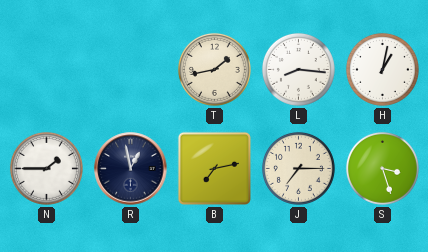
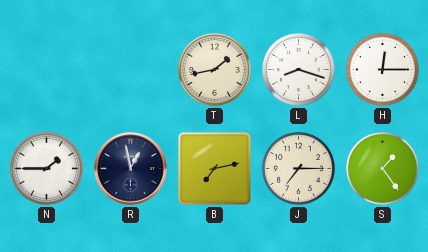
L: 8:16 -> 8:18 (298, 69)
H: 1:02 -> 12:15 (382, 69)
S: 3:27 -> 1:24 (382, 168)
